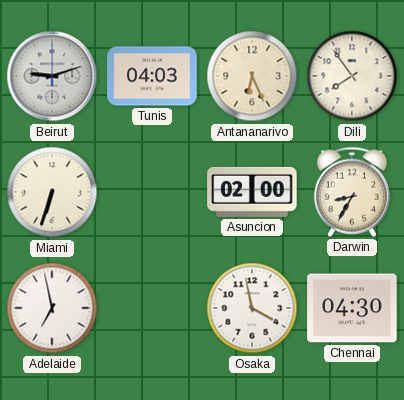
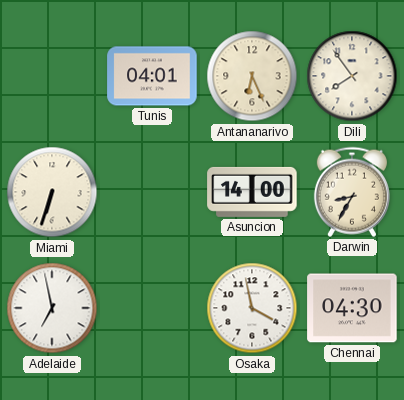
Beirut: 9:12 -> none (52, 76)
Tunis: 04:03 -> 04:01 (152, 76)
Asuncion: 02:00 -> 14:00 (252, 192)
